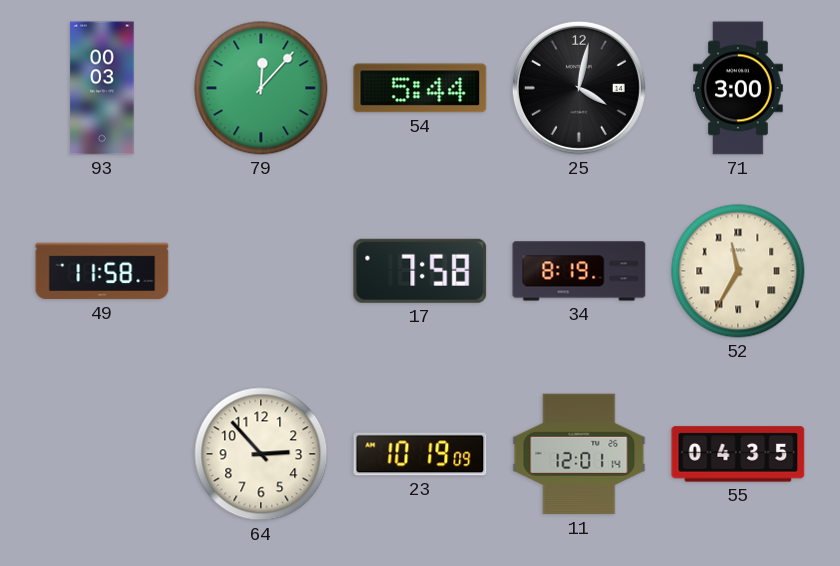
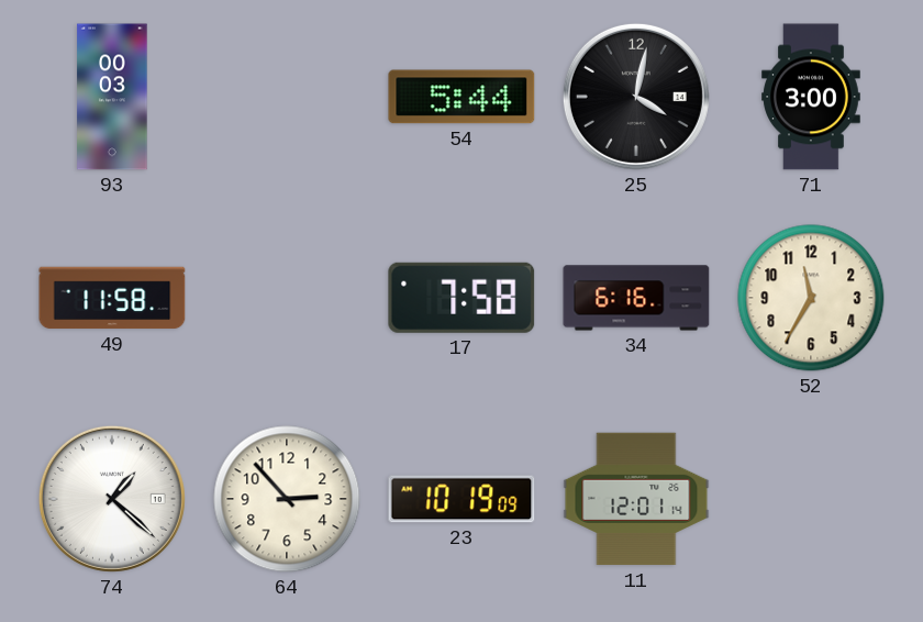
79: 12:07 -> none (261, 88)
34: 8:19 -> 6:16 (636, 298)
52 numerals: Roman -> Arabic (811, 298)
74: none -> 1:22 (112, 499)
55: 04:35 -> none (738, 454)
